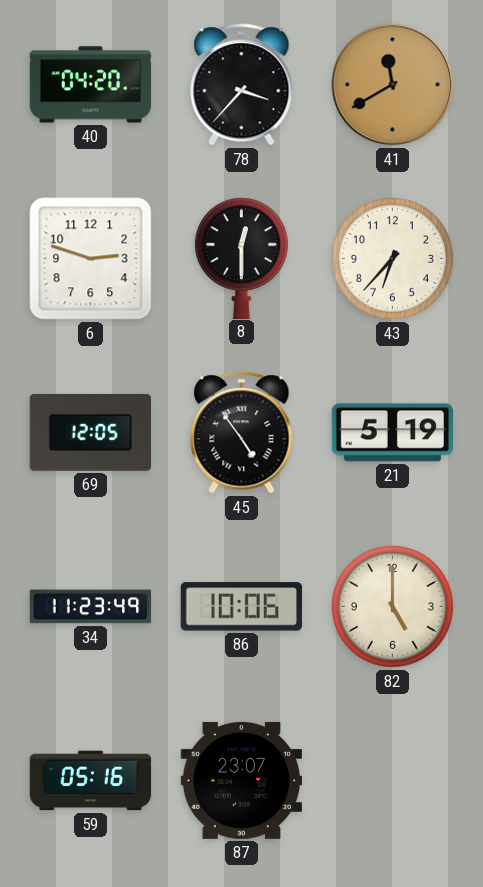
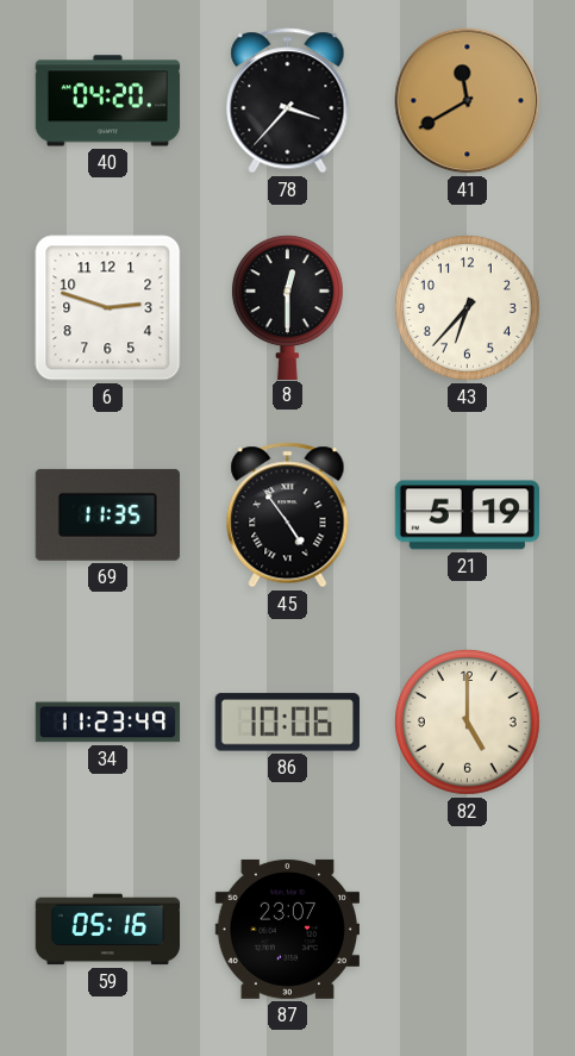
69: 12:05 -> 11:35 (107, 514)
